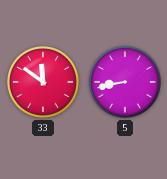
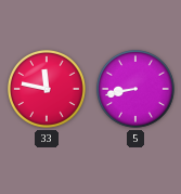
33: 11:51 -> 11:47 (48, 90)
